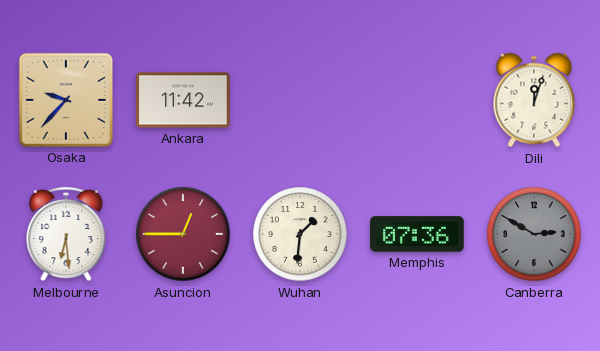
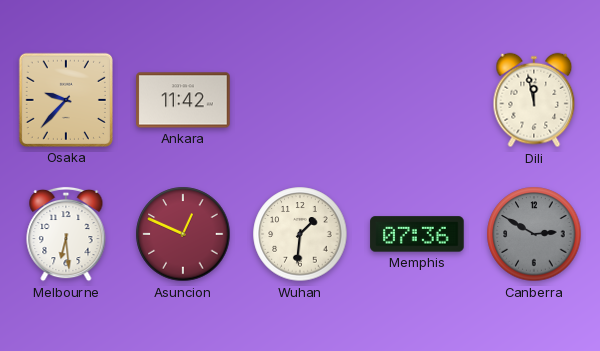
Dili: 12:03 -> 11:58 (534, 100)
Asuncion: 12:45 -> 12:49 (183, 234)
